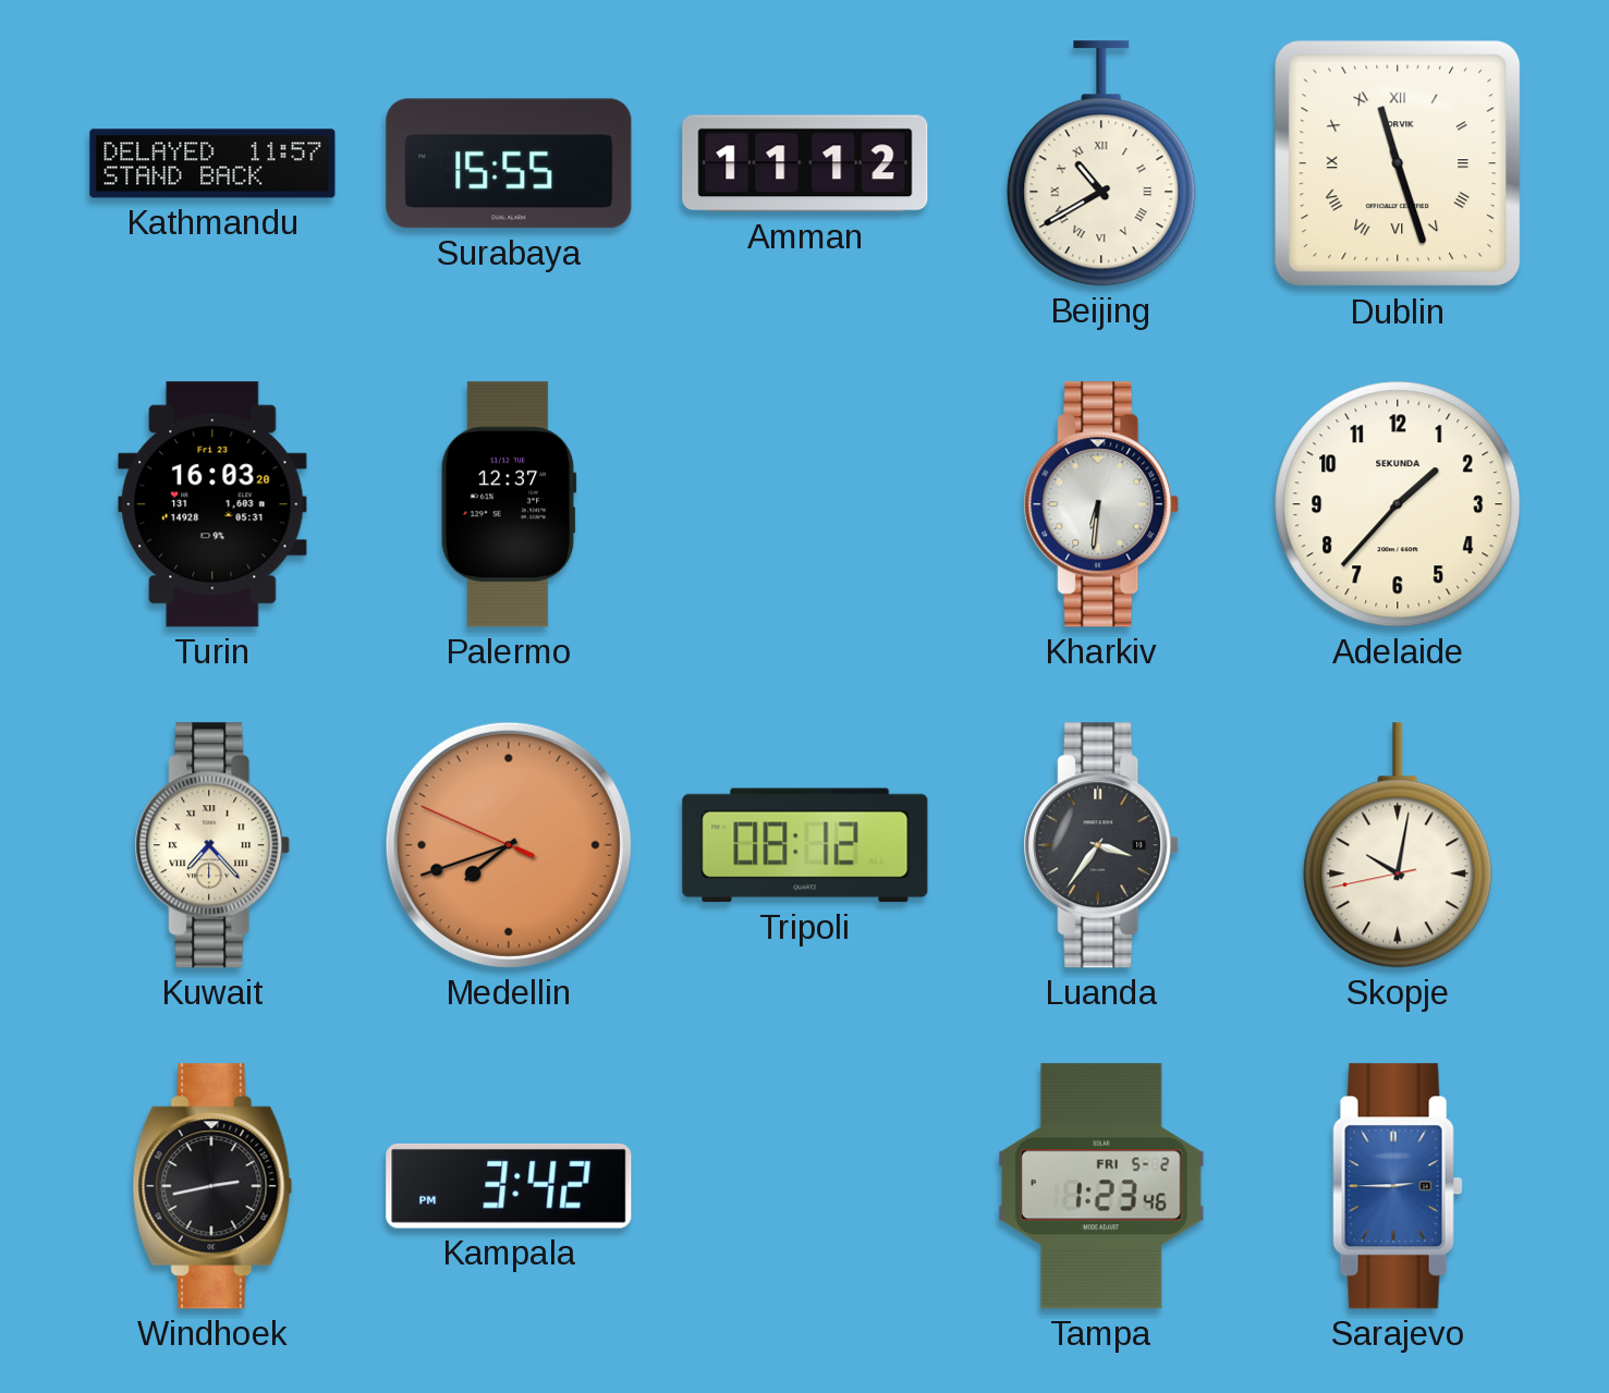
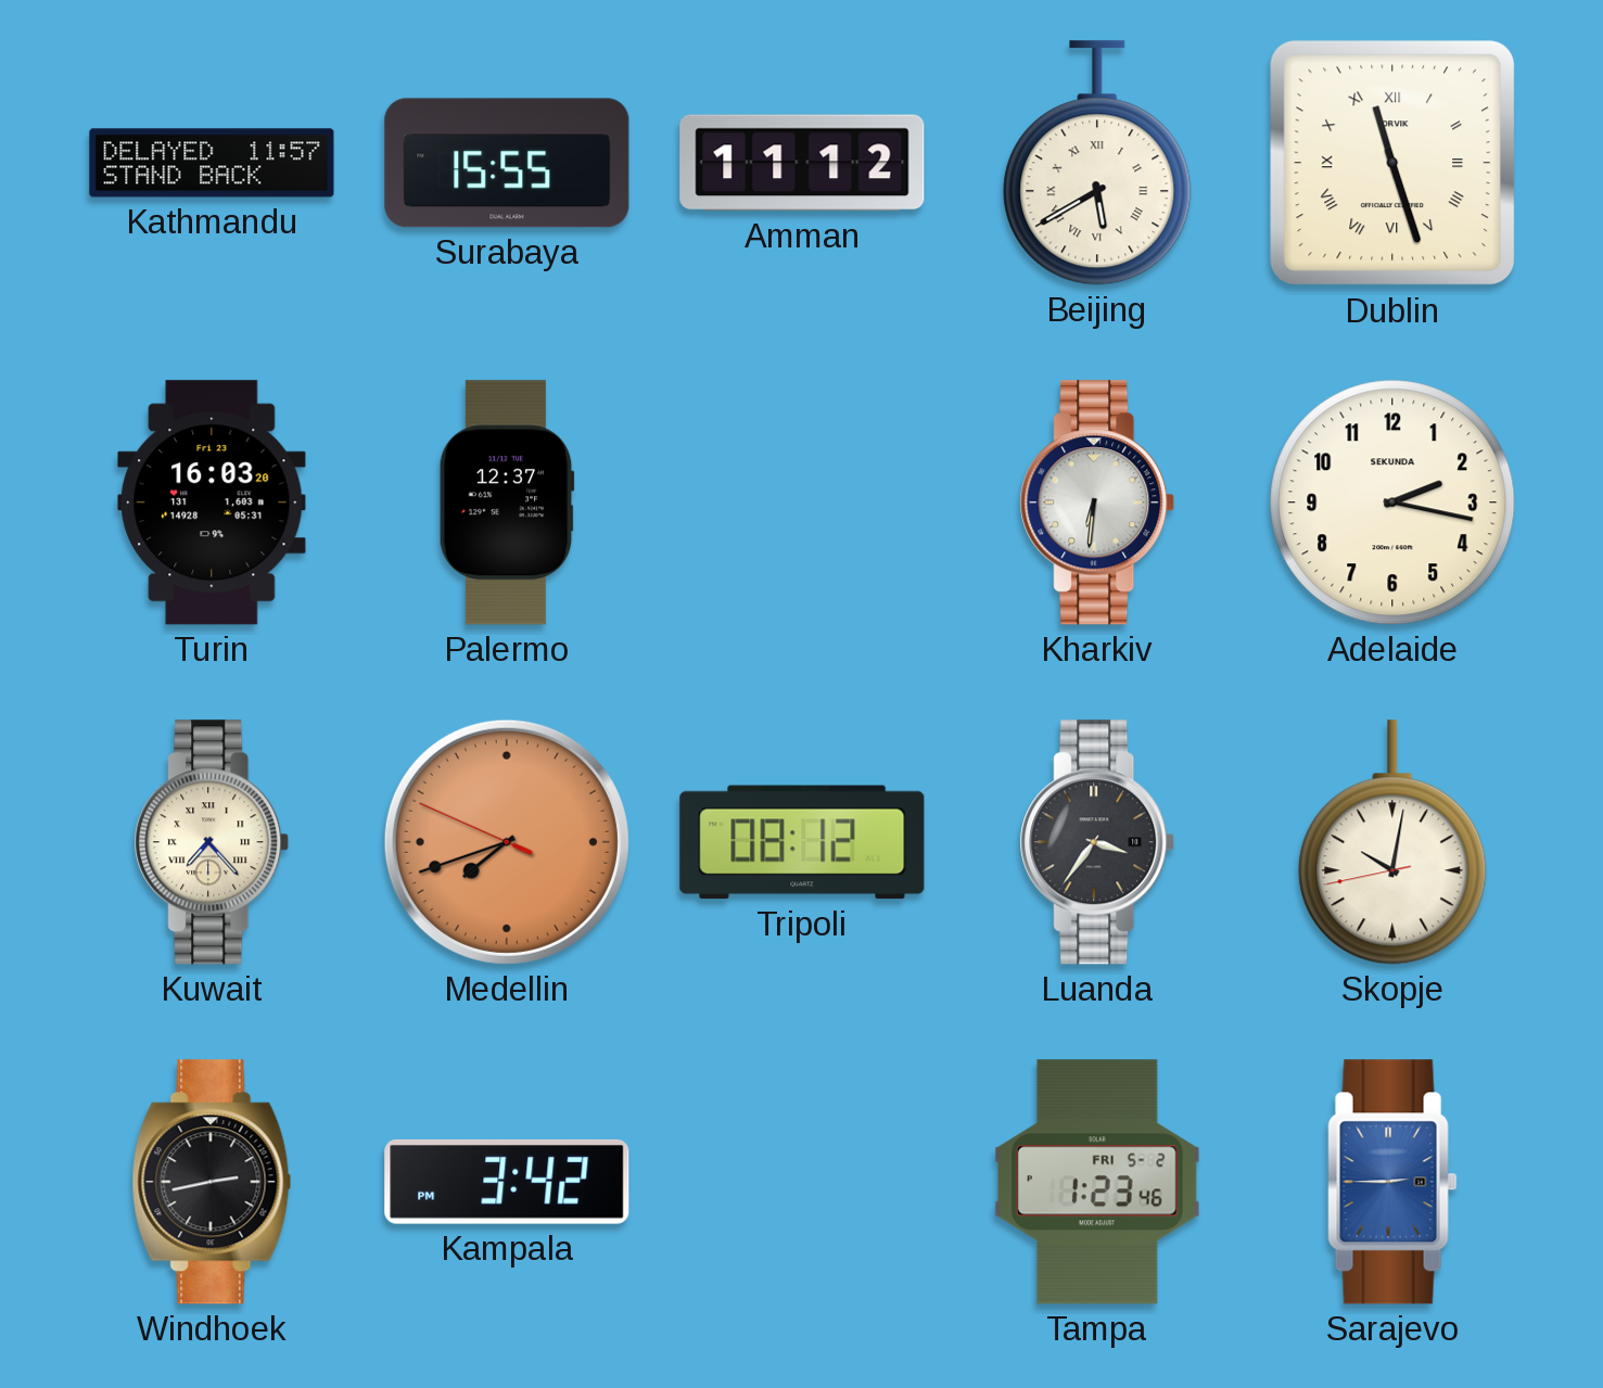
Beijing: 10:40 -> 5:40 (1097, 163)
Adelaide: 1:37 -> 2:17 (1392, 502)
